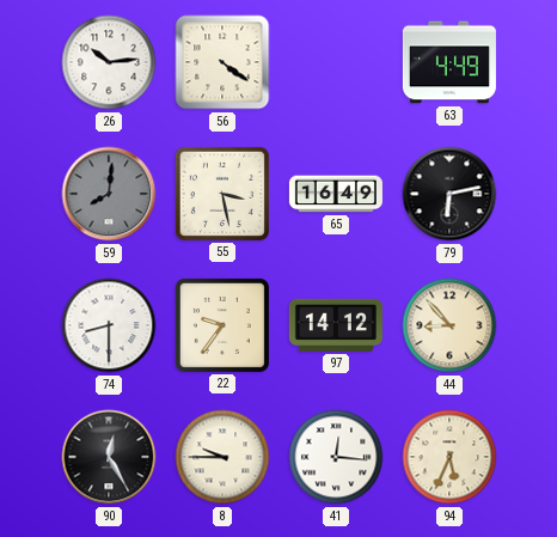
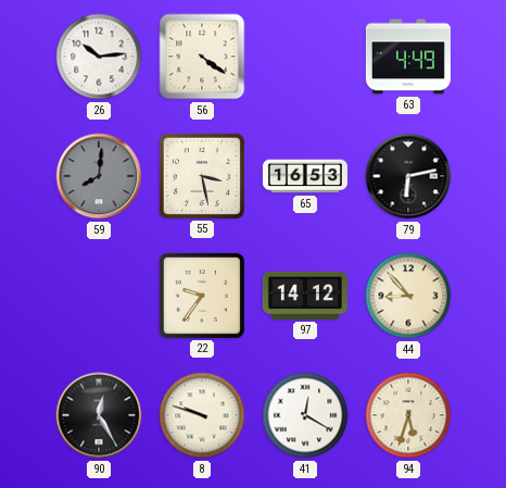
65: 16:49 -> 16:53 (305, 176)
74: 8:30 -> none (109, 325)
8: 9:45 -> 9:48 (202, 415)
41: 12:16 -> 12:20 (305, 415)
94: 5:34 -> 5:33 (408, 415)
